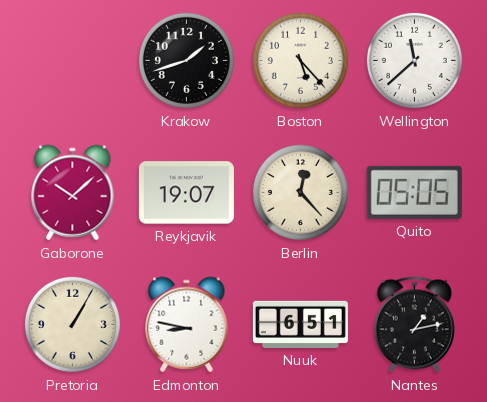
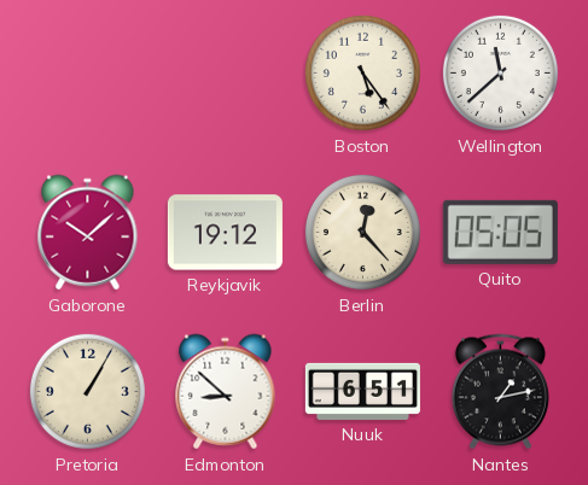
Krakow: 1:42 -> none (186, 60)
Boston: 5:23 -> 5:24 (362, 72)
Reykjavik: 19:07 -> 19:12 (225, 233)
Edmonton: 8:47 -> 8:52 (226, 392)
